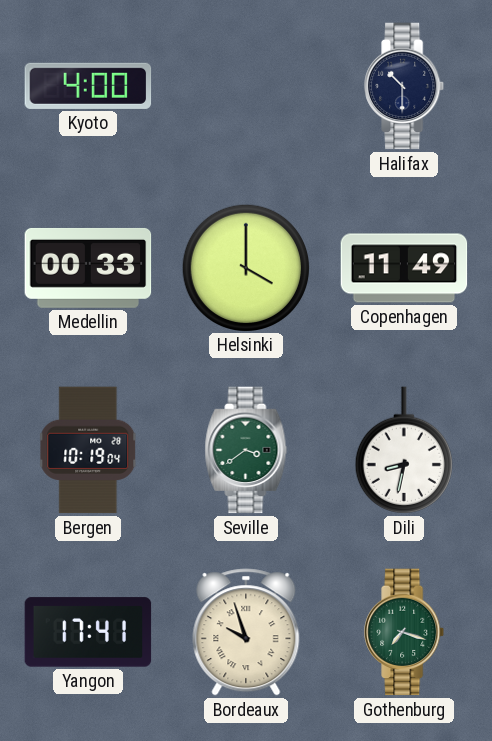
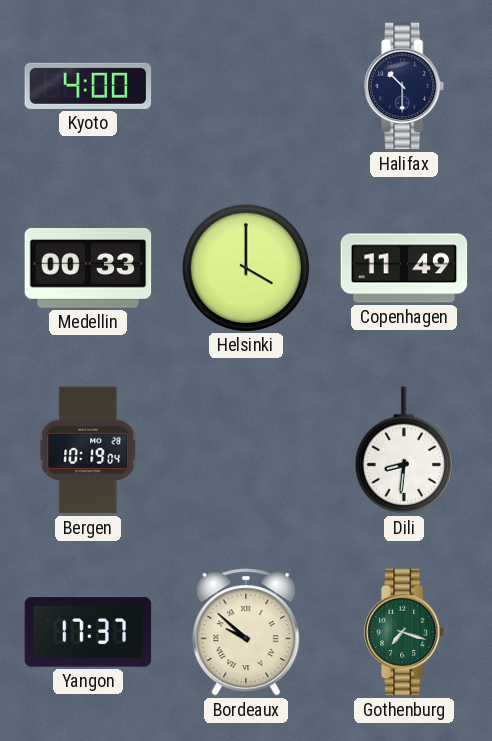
Seville: 3:39 -> none (246, 450)
Dili: 8:32 -> 8:31 (404, 450)
Yangon: 17:41 -> 17:37 (88, 632)
Bordeaux: 9:57 -> 9:52 (246, 632)
